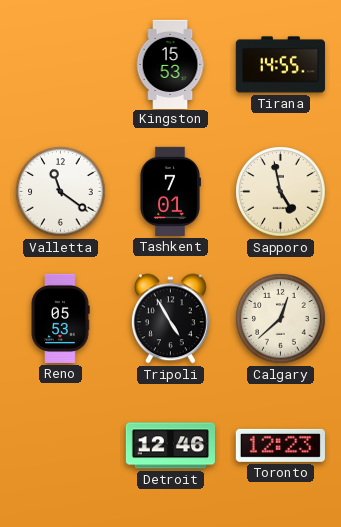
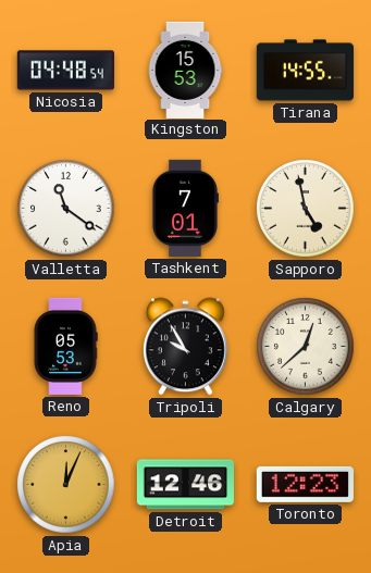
Nicosia: none -> 04:48 (65, 71)
Tripoli: 4:55 -> 9:55 (185, 347)
Apia: none -> 12:04 (66, 485)
